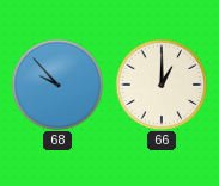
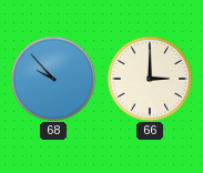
66: 1:00 -> 3:00 (150, 79)
